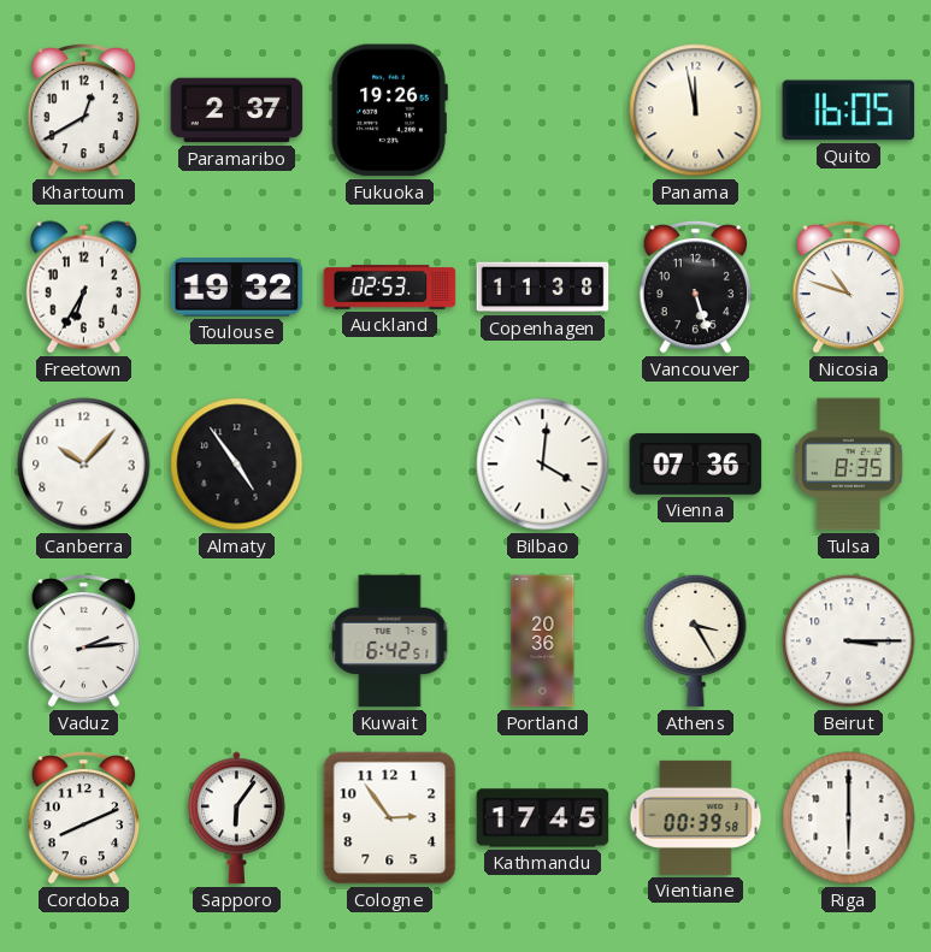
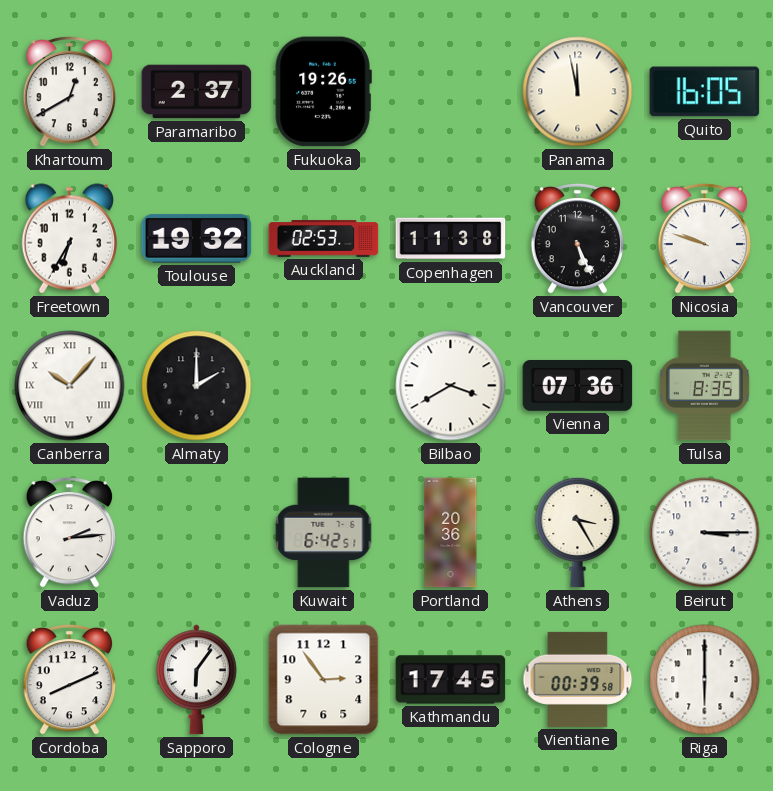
Vancouver: 5:27 -> 5:26 (578, 238)
Nicosia: 10:48 -> 9:48 (705, 238)
Canberra numerals: Arabic -> Roman (70, 386)
Almaty: 4:54 -> 2:00 (197, 386)
Bilbao: 4:01 -> 3:40 (451, 386)
